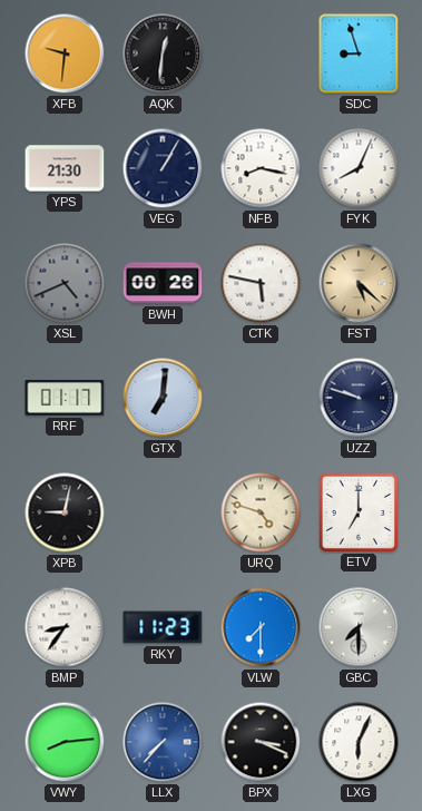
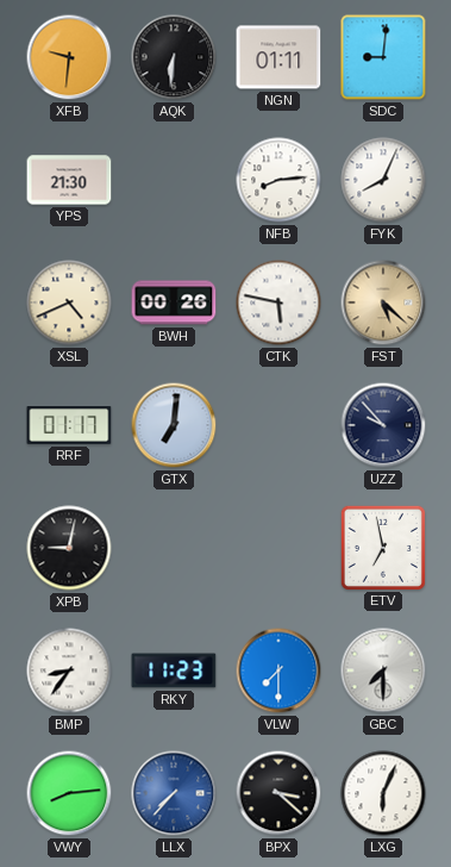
AQK: 12:31 -> 6:31 (174, 57)
NGN: none -> 01:11 (278, 57)
SDC: 8:57 -> 9:01 (383, 57)
VEG: 1:05 -> none (163, 168)
NFB: 8:17 -> 8:14 (278, 180)
XSL dial: grey -> cream (69, 302)
UZZ: 9:48 -> 9:53 (383, 425)
URQ: 4:48 -> none (261, 512)
ETV: 7:00 -> 6:58 (382, 547)
BPX: 3:19 -> 3:22 (278, 793)
